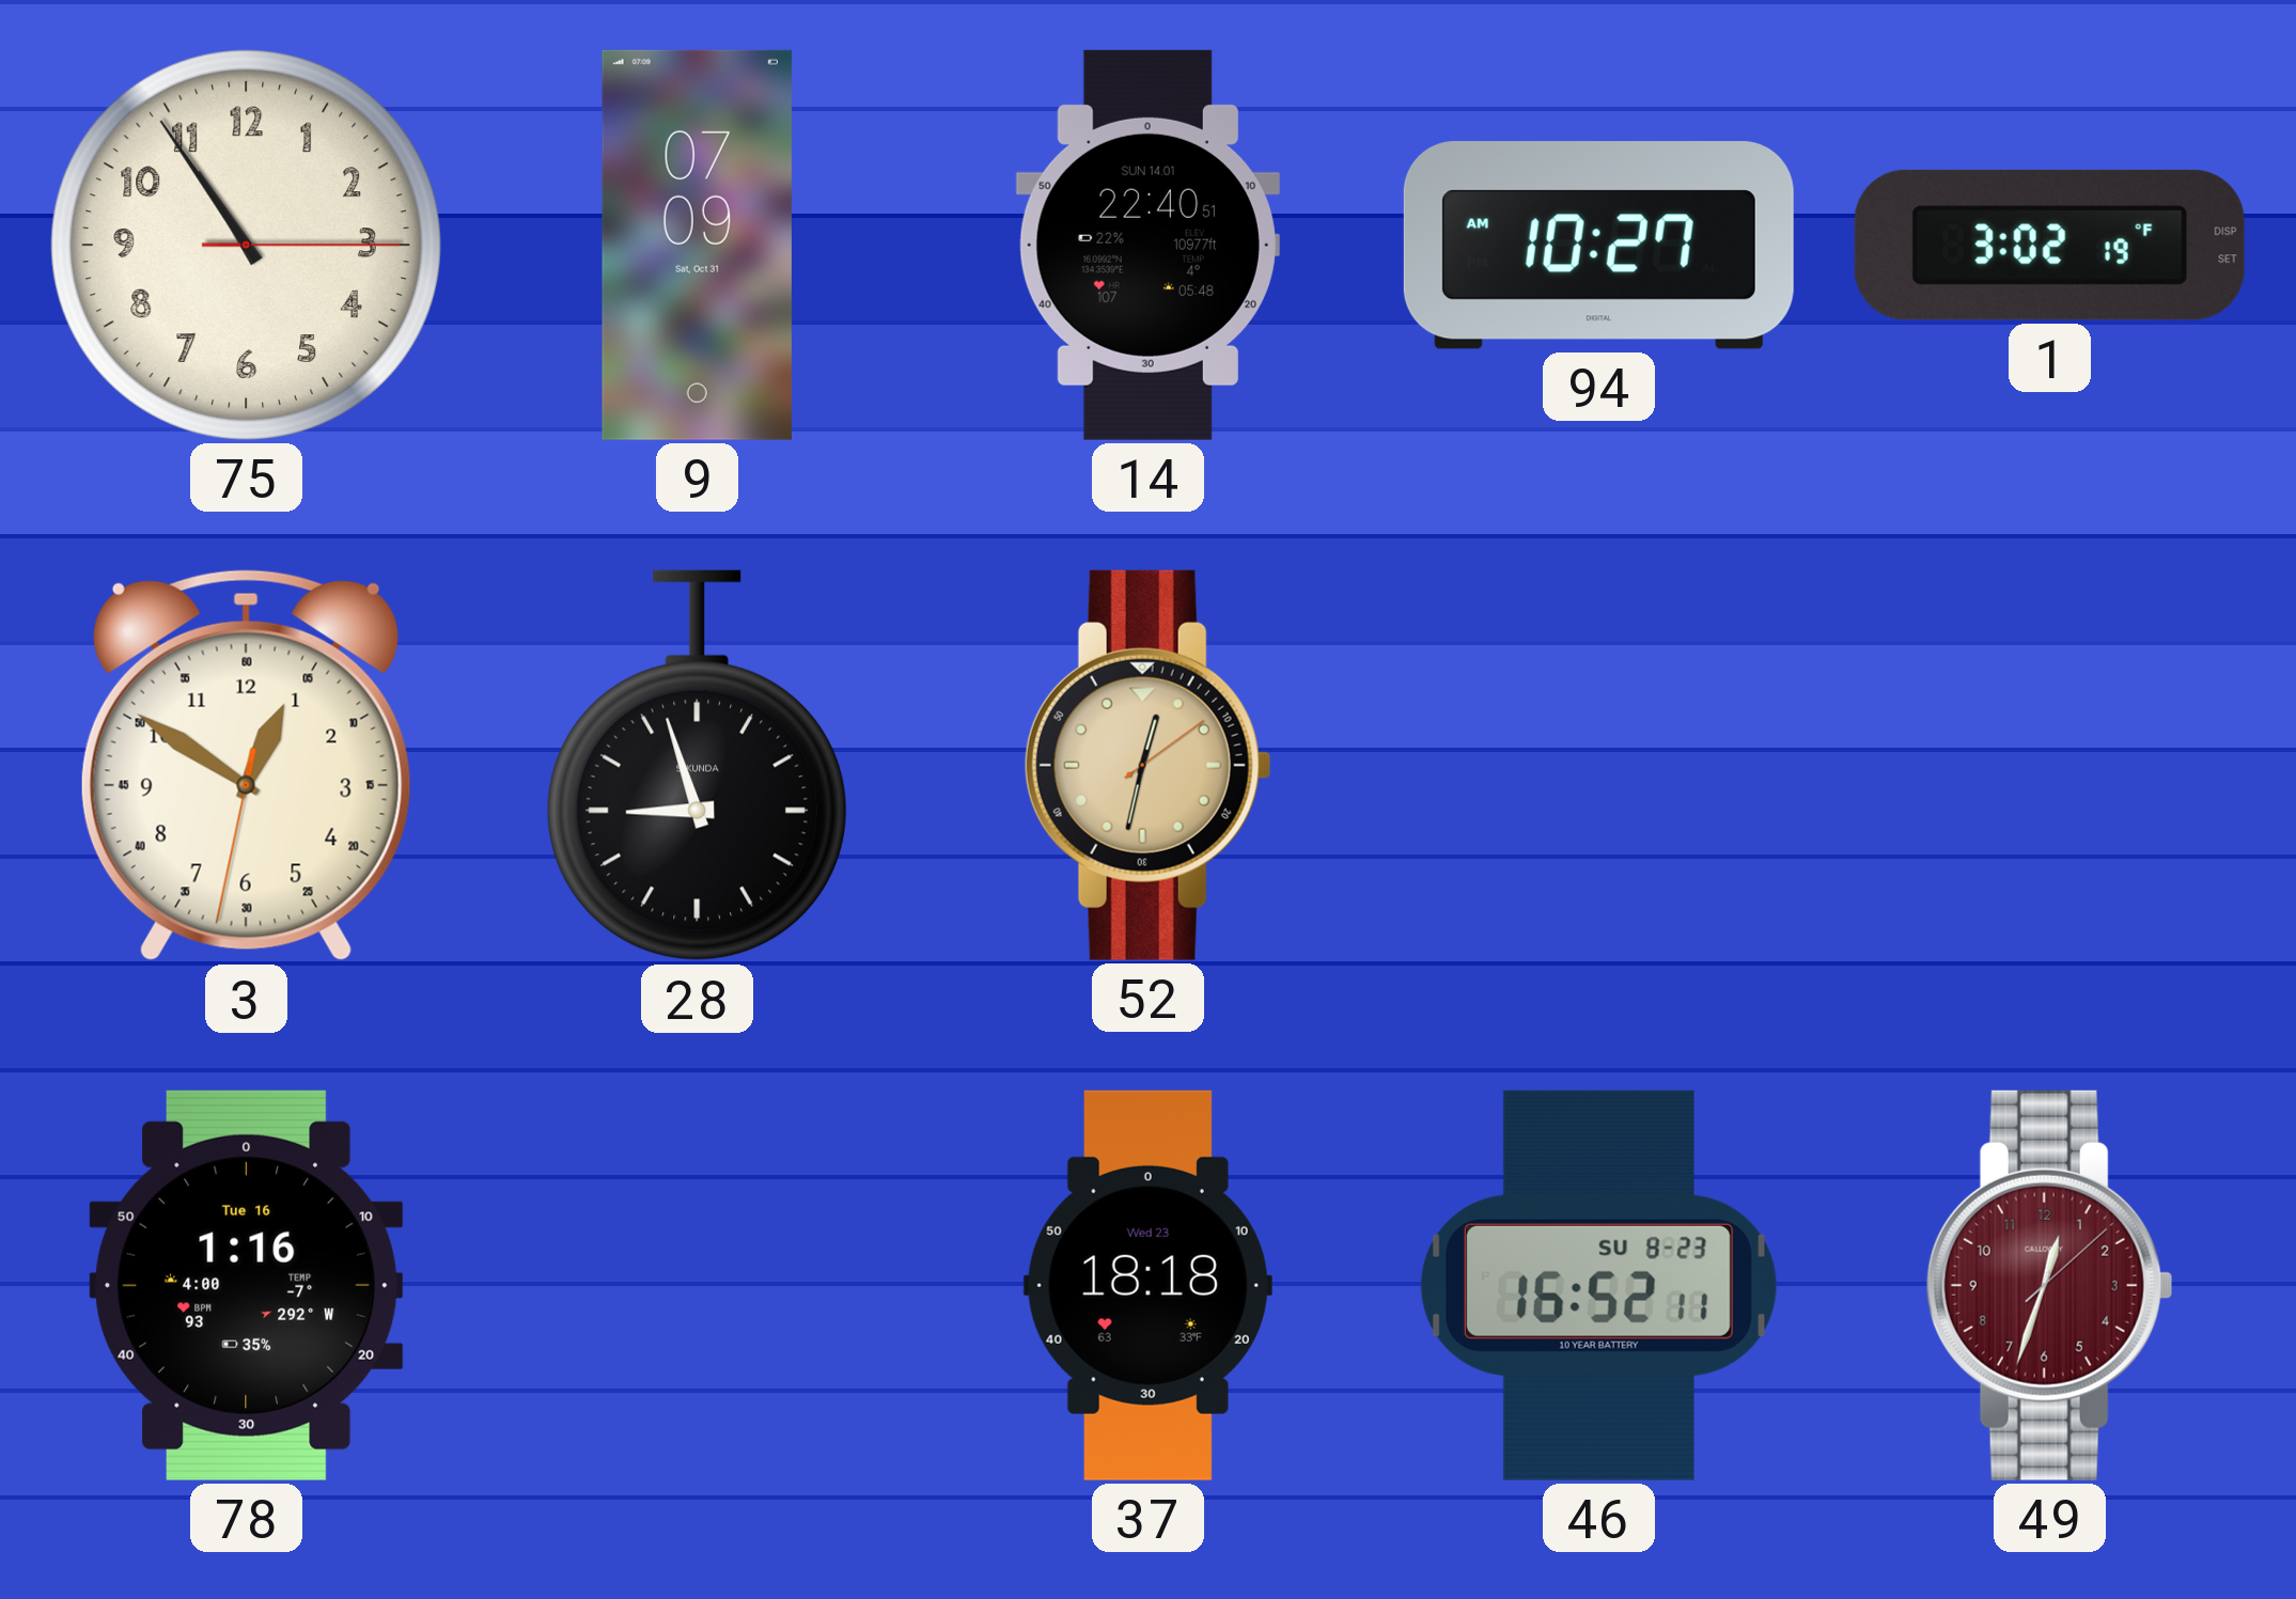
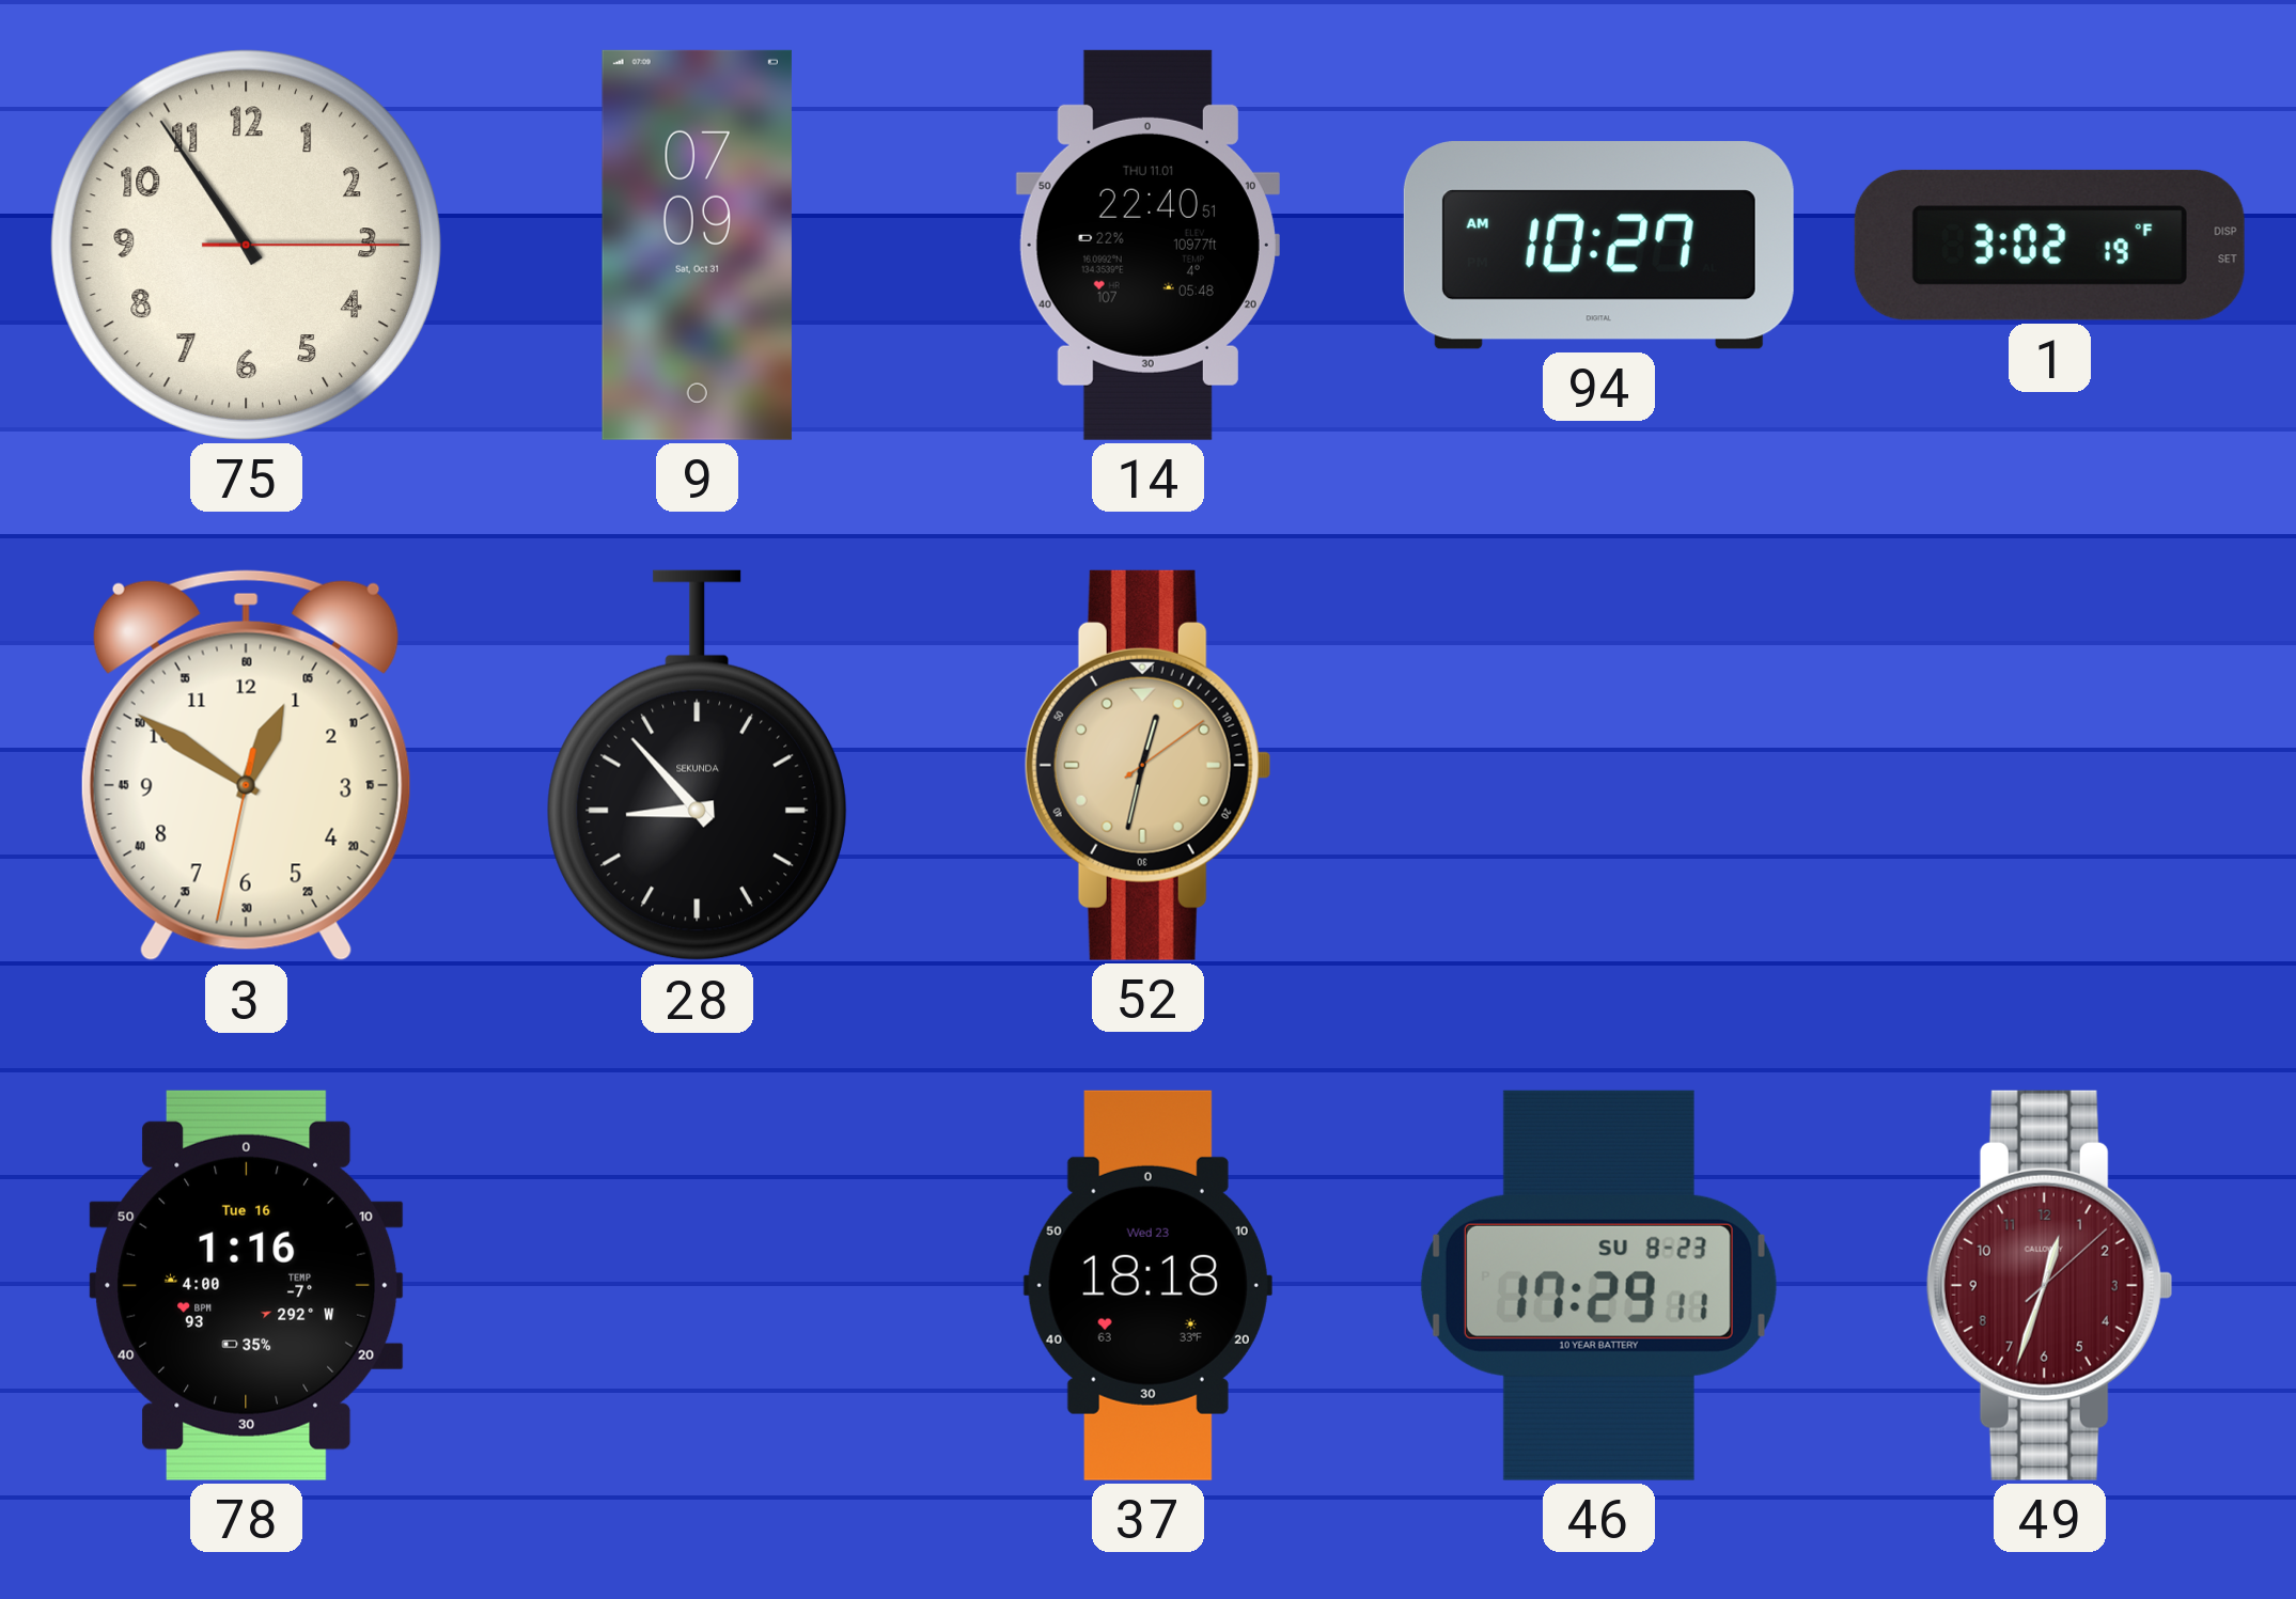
14 date: SUN 14.01 -> THU 11.01 (1147, 245)
28: 8:57 -> 8:53 (697, 766)
46: 16:52 -> 17:29 (1598, 1285)
